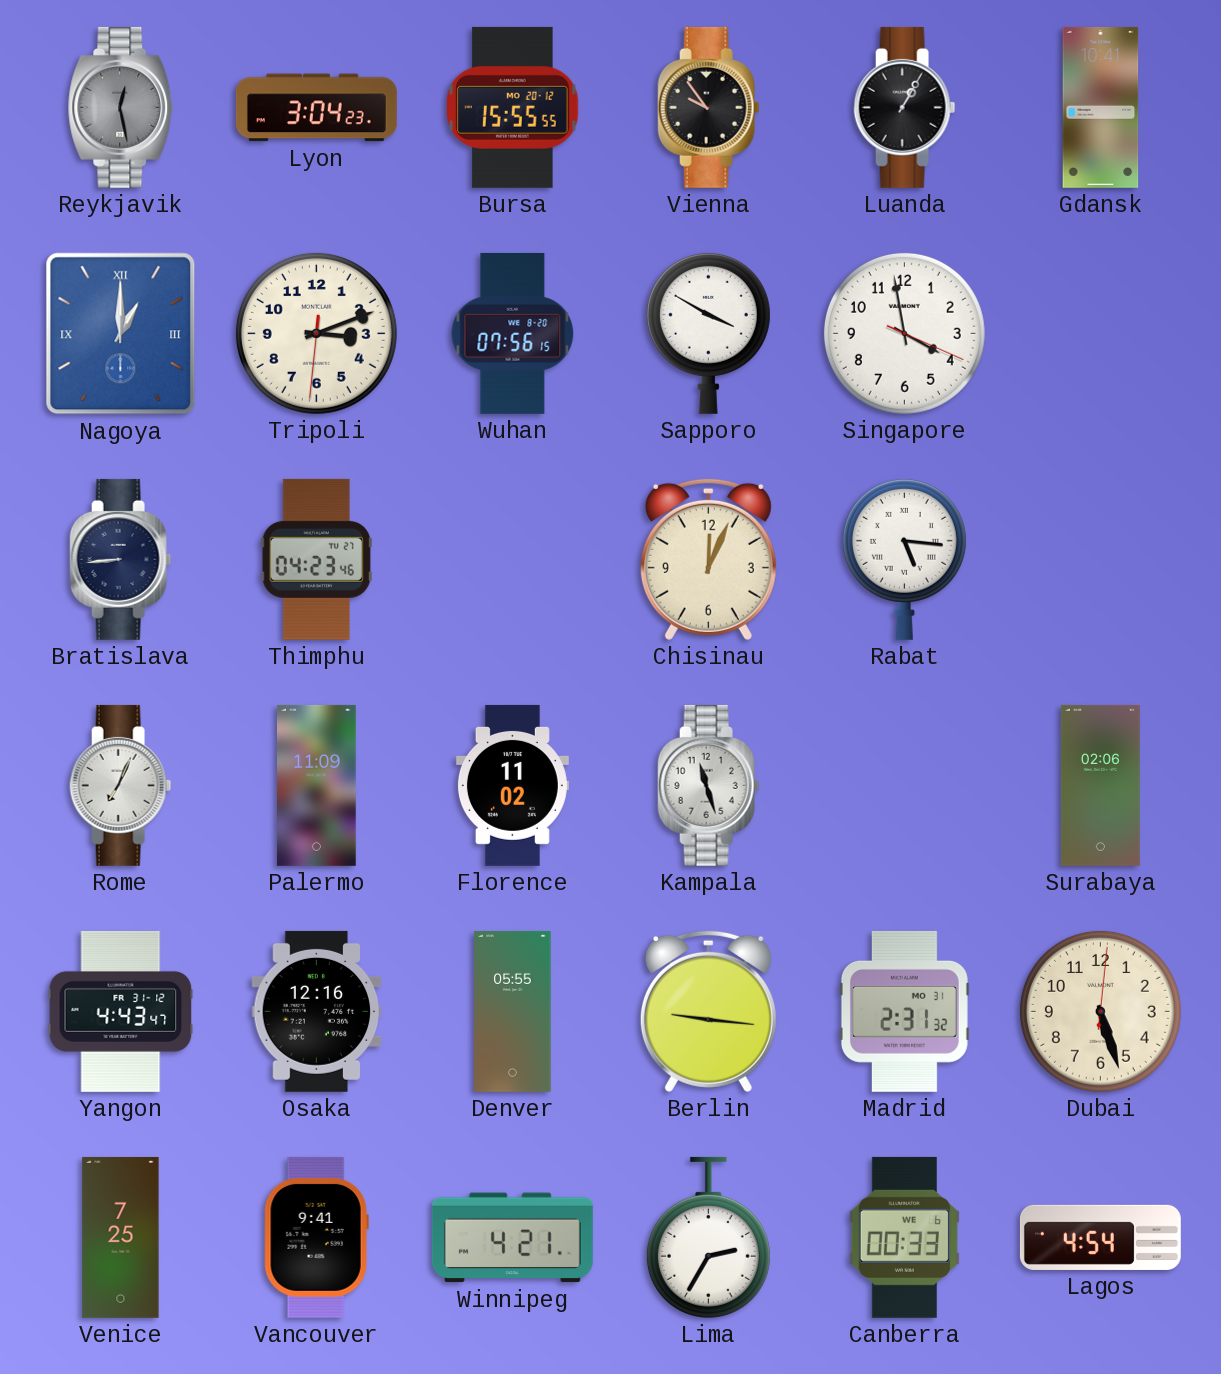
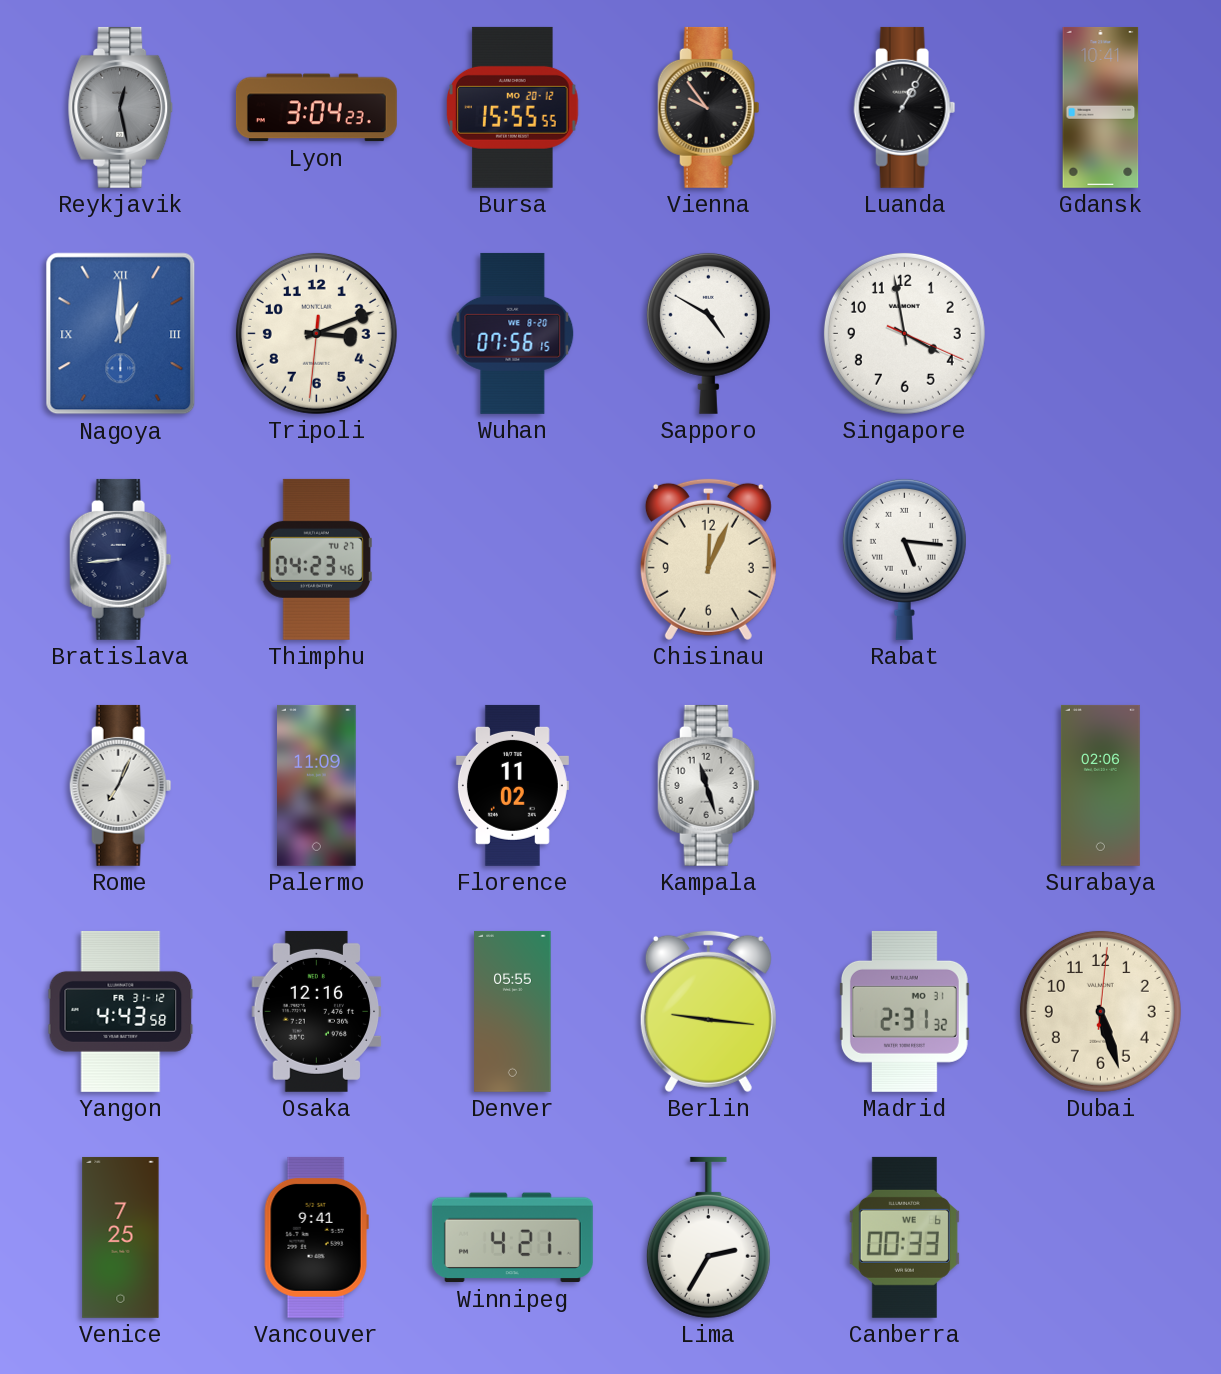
Sapporo: 3:50 -> 4:50 (708, 333)
Yangon: 4:43:47 -> 4:43:58 (121, 1011)
Lagos: 4:54 -> none (1100, 1237)
